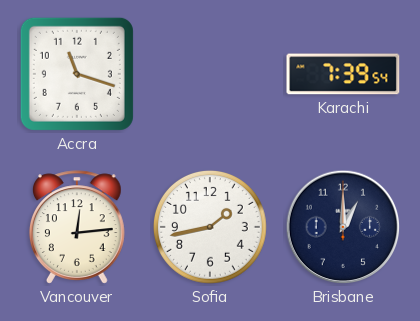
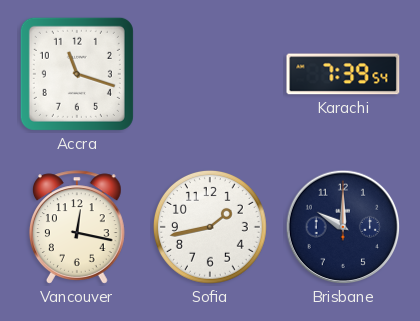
Vancouver: 12:14 -> 12:17 (77, 227)
Brisbane: 1:00 -> 10:00 (343, 227)
